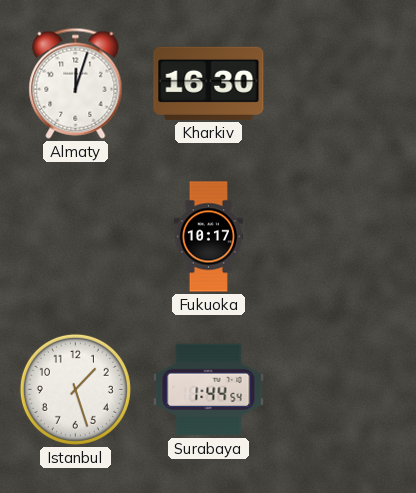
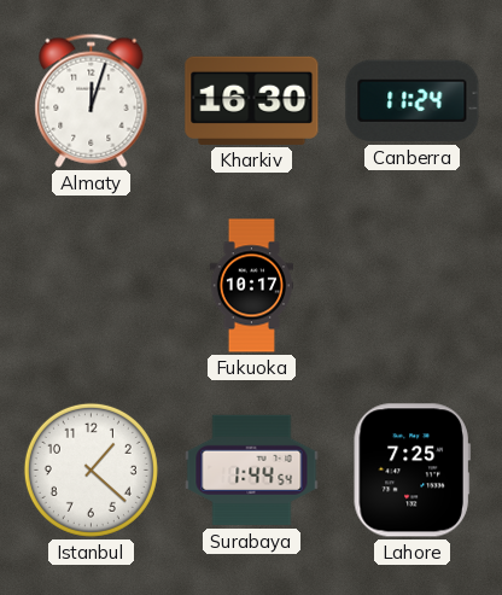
Canberra: none -> 11:24 (413, 101)
Istanbul: 1:27 -> 1:22 (91, 469)
Lahore: none -> 7:25 (411, 471)
